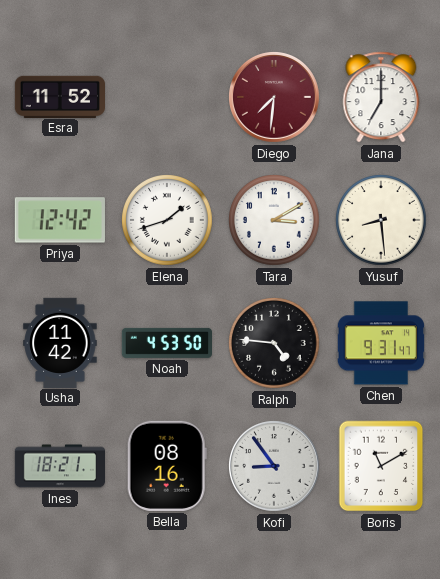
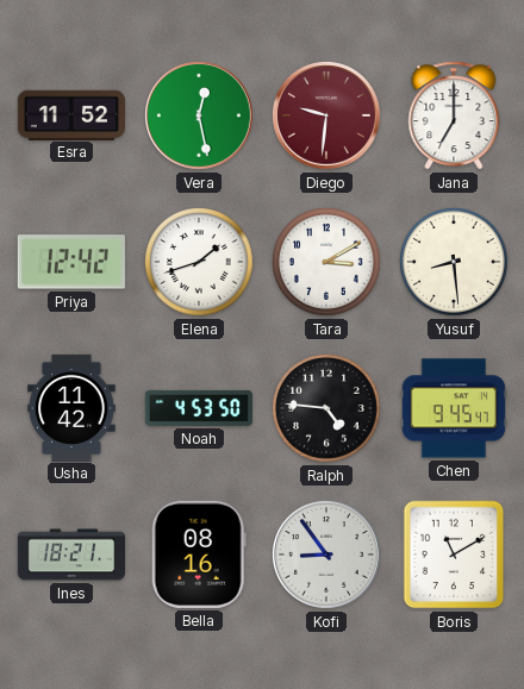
Vera: none -> 12:28 (200, 117)
Diego: 7:31 -> 9:31 (327, 117)
Chen: 9:31 -> 9:45 (454, 408)
